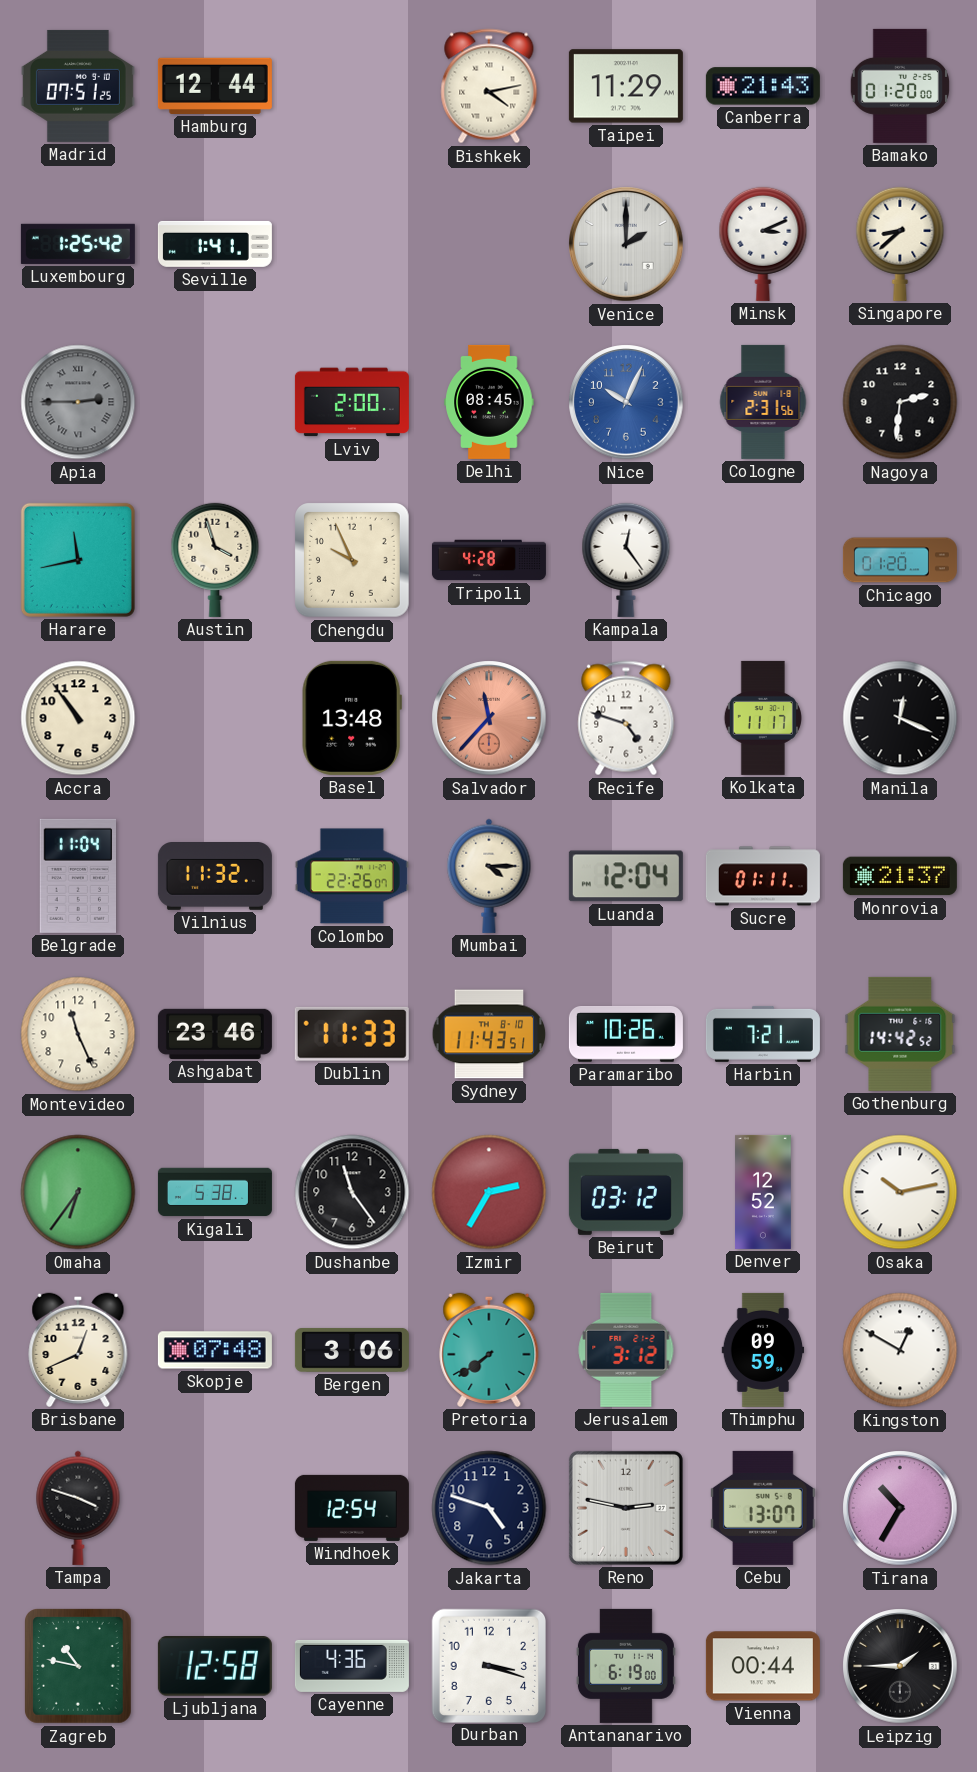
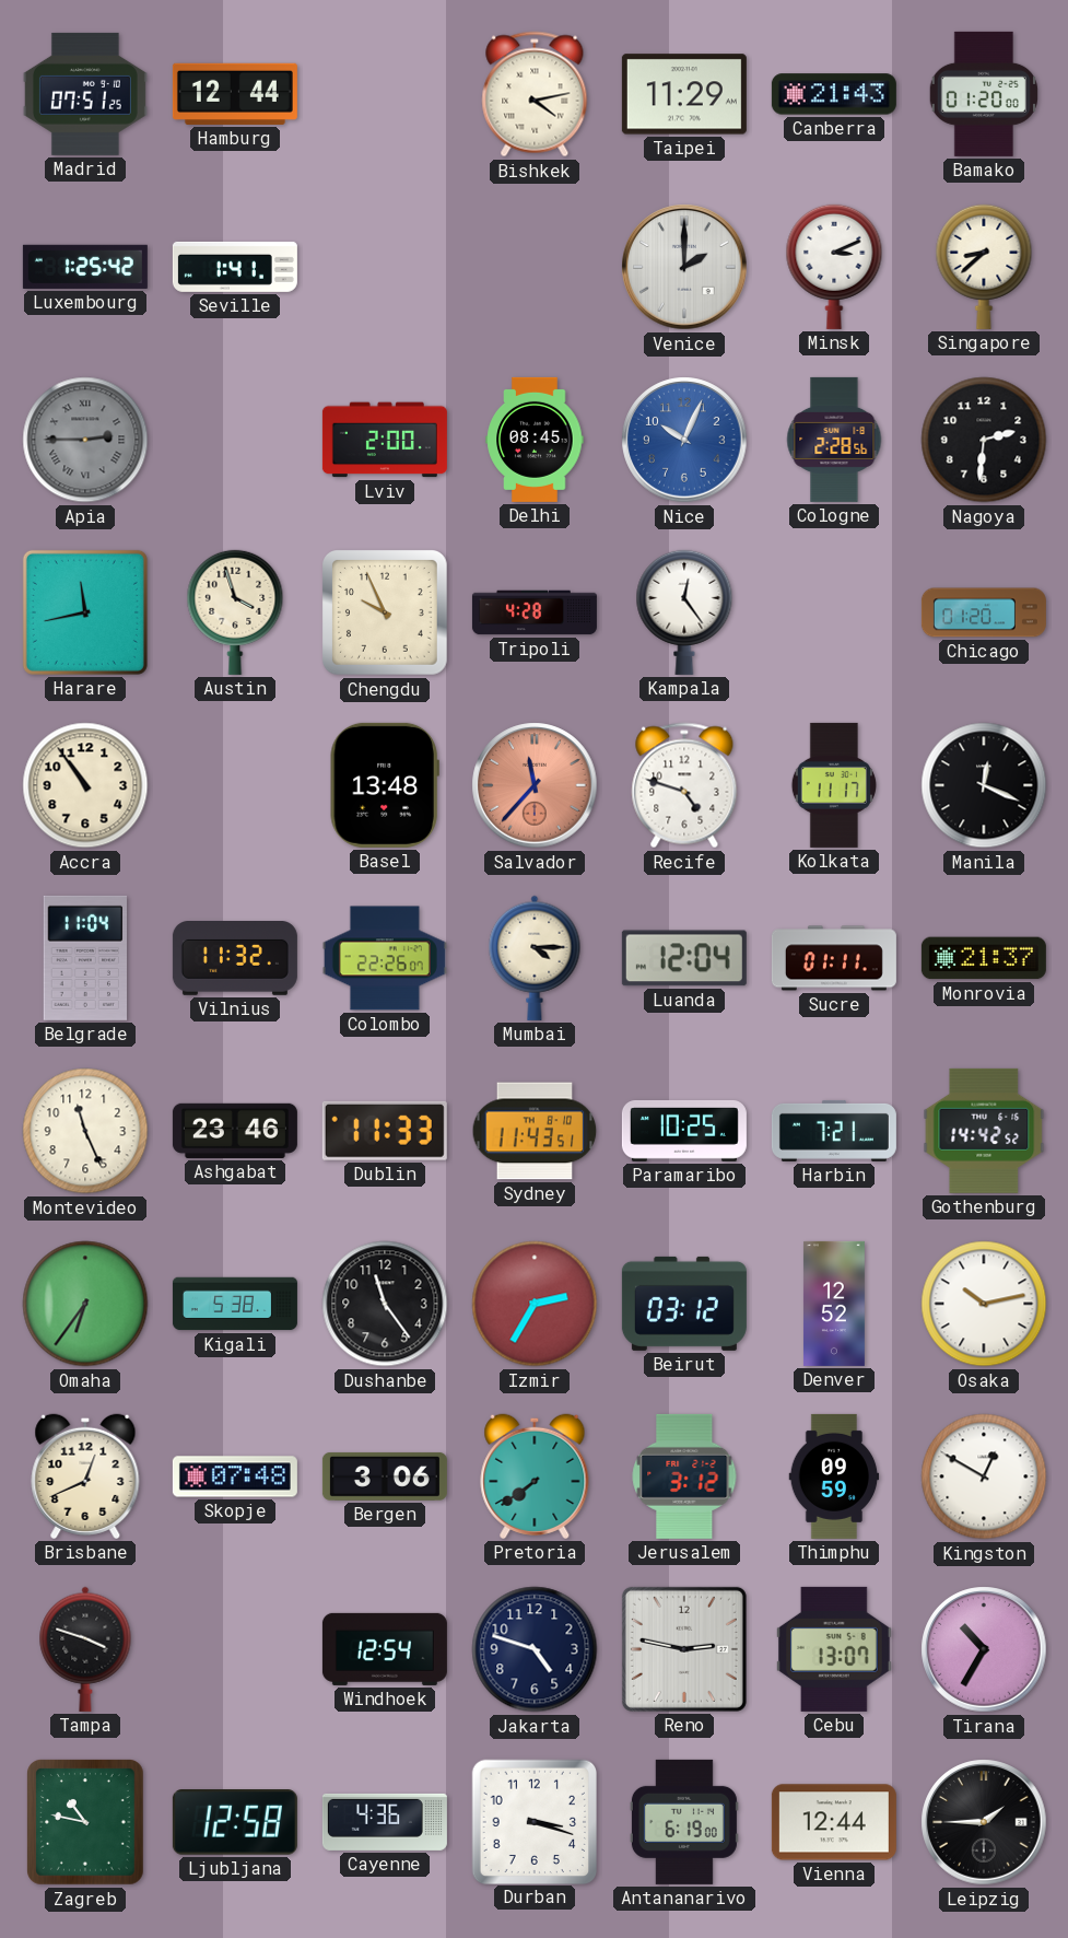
Cologne: 2:31 -> 2:28 (834, 440)
Paramaribo: 10:26 -> 10:25 (684, 1131)
Vienna: 00:44 -> 12:44 (834, 1822)
